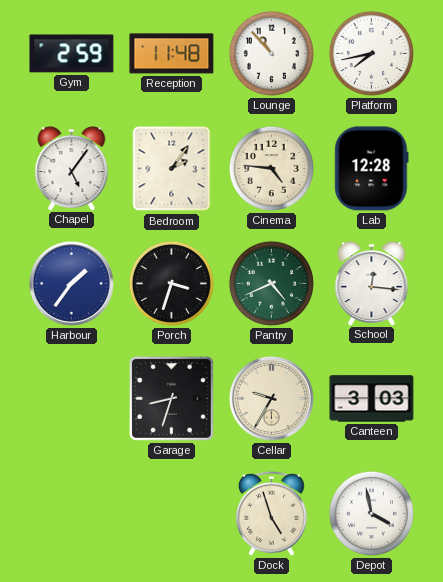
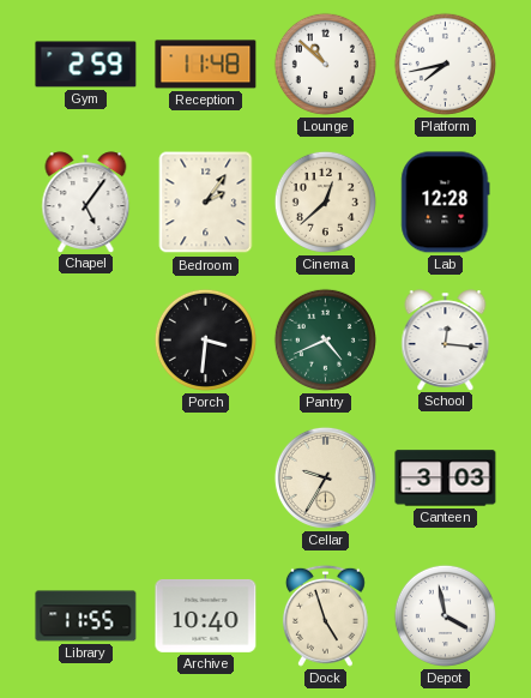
Lounge: 10:53 -> 10:52 (325, 64)
Cinema: 4:46 -> 12:38 (325, 201)
Harbour: 1:36 -> none (71, 283)
Porch: 3:33 -> 3:31 (205, 339)
Garage: 8:33 -> none (171, 398)
Library: none -> 11:55 (86, 616)
Archive: none -> 10:40 (206, 615)
